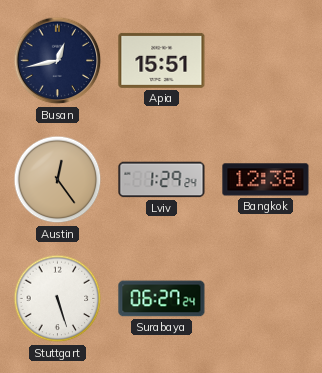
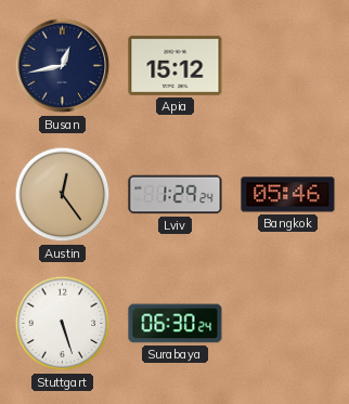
Apia: 15:51 -> 15:12 (176, 65)
Bangkok: 12:38 -> 05:46 (288, 195)
Surabaya: 06:27 -> 06:30 (176, 324)
